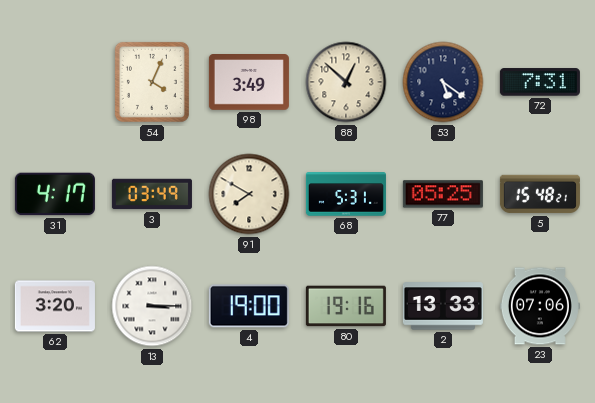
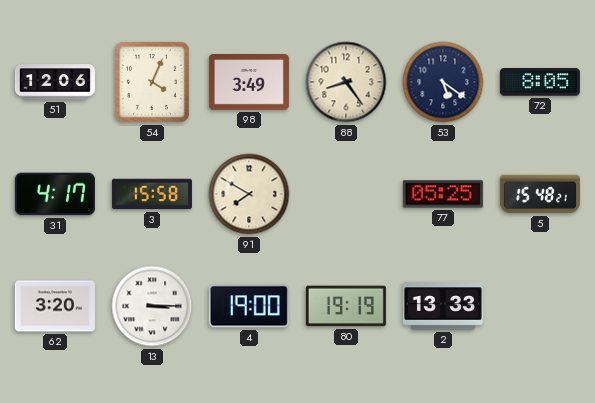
51: none -> 12:06 (55, 82)
88: 12:52 -> 8:24 (346, 82)
72: 7:31 -> 8:05 (540, 82)
3: 03:49 -> 15:58 (152, 194)
68: 5:31 -> none (346, 194)
80: 19:16 -> 19:19 (346, 306)
23: 07:06 -> none (540, 306)
